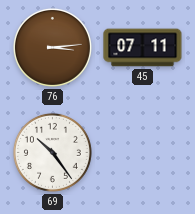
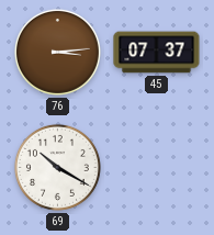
45: 07:11 -> 07:37 (157, 53)
69: 10:24 -> 10:20 (57, 167)
